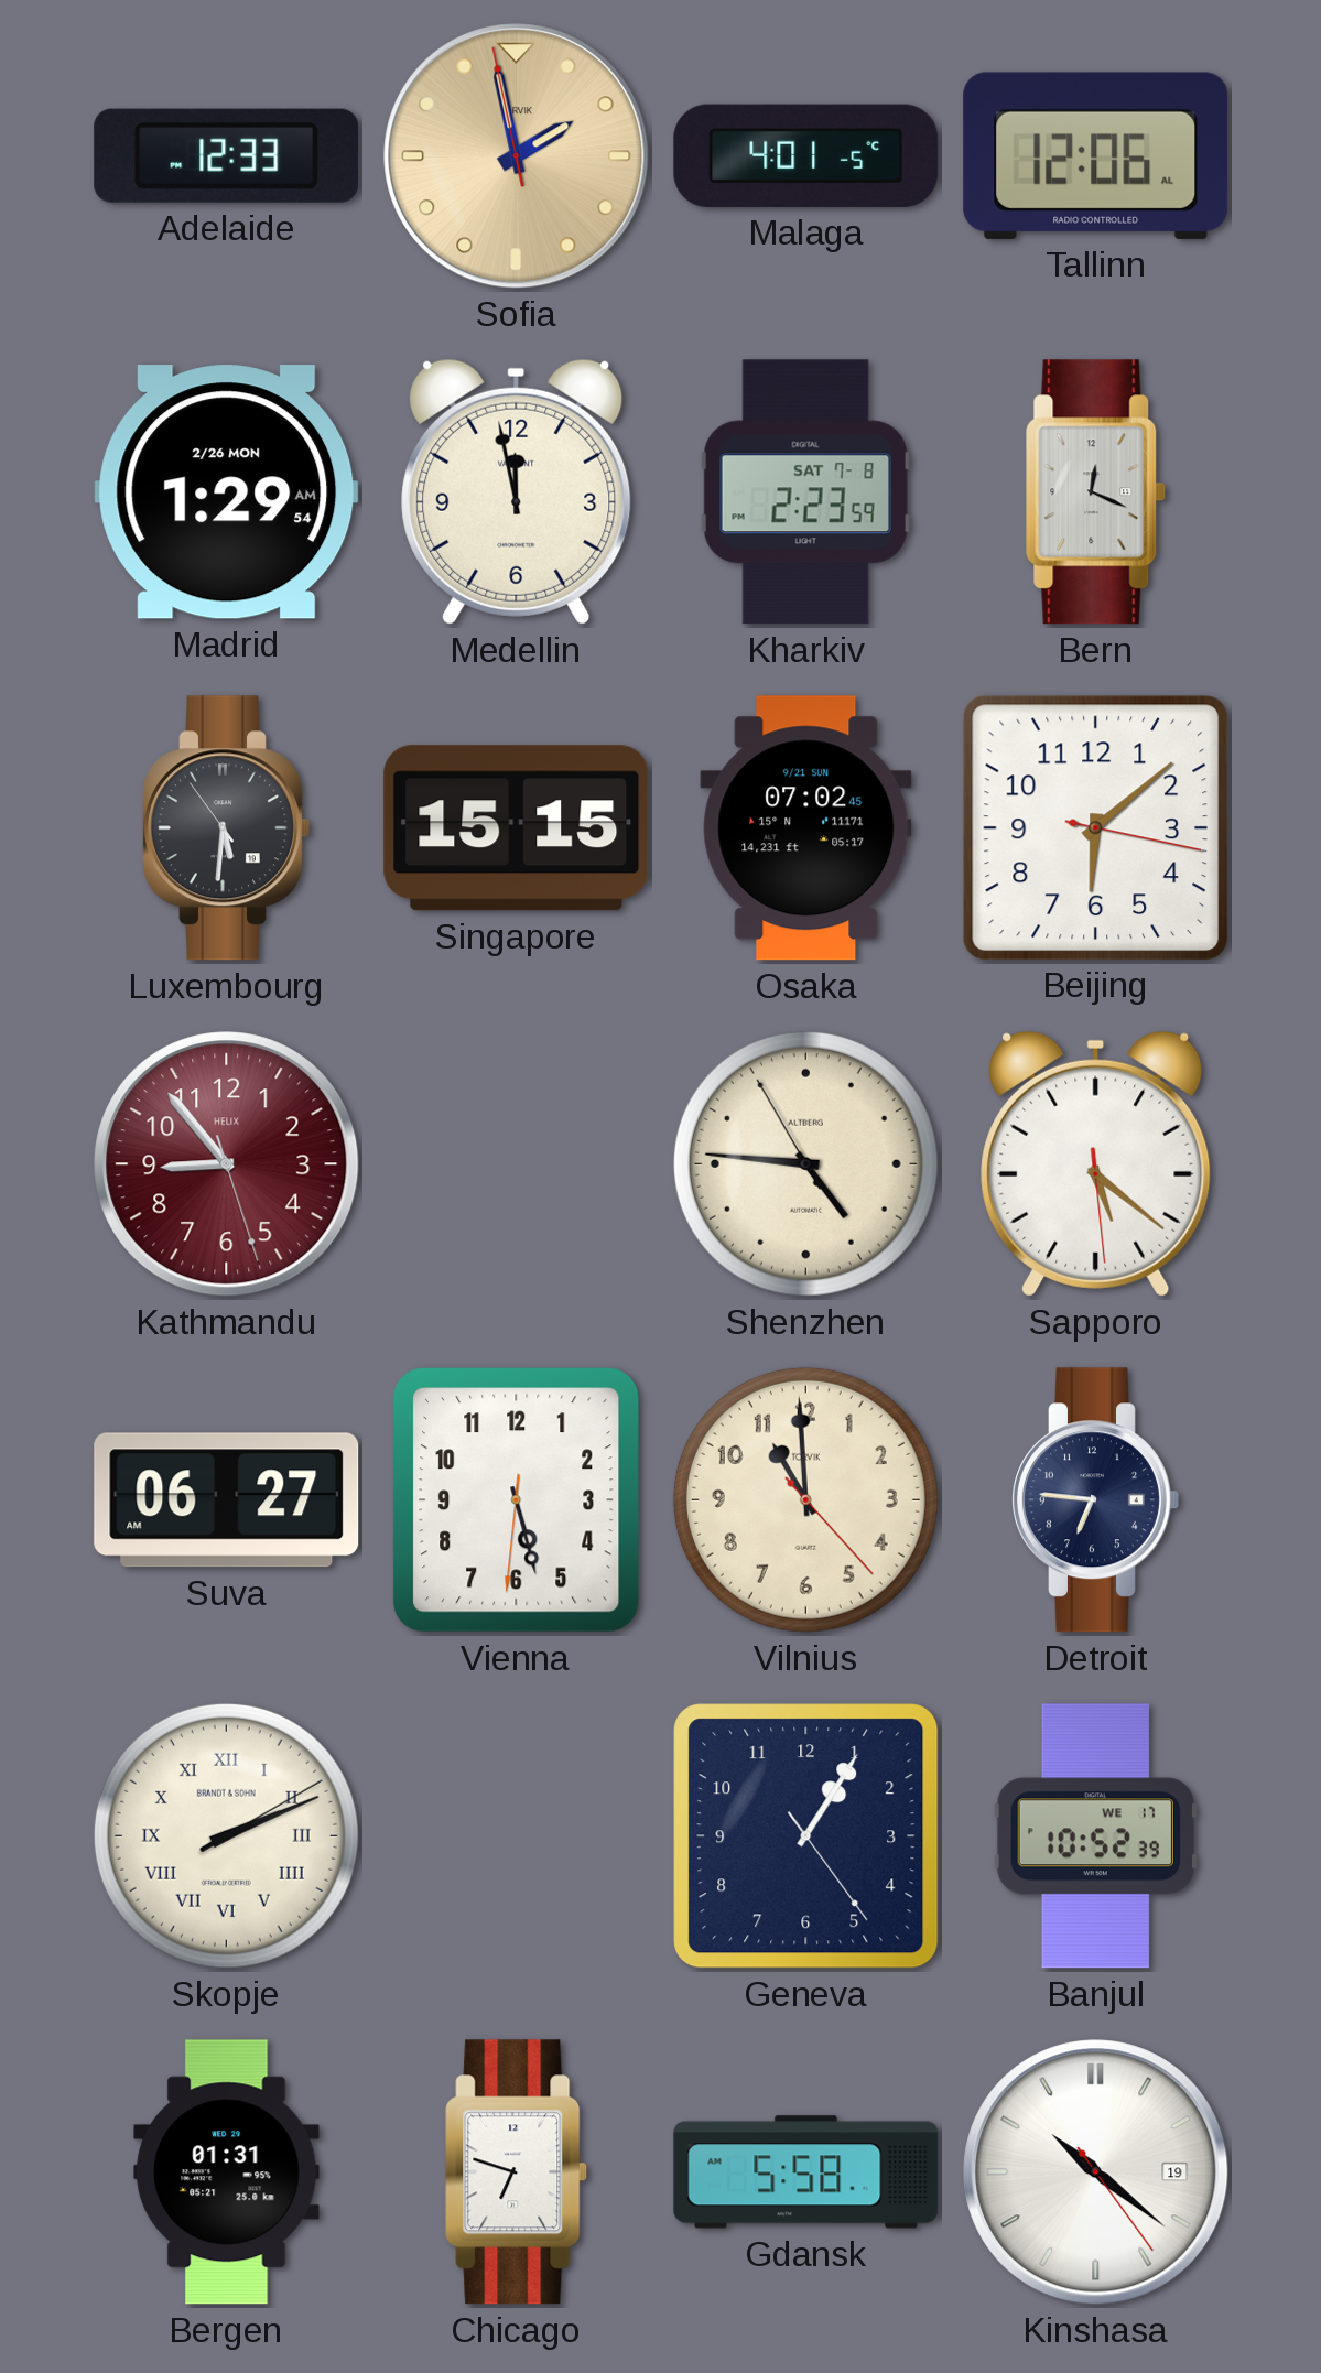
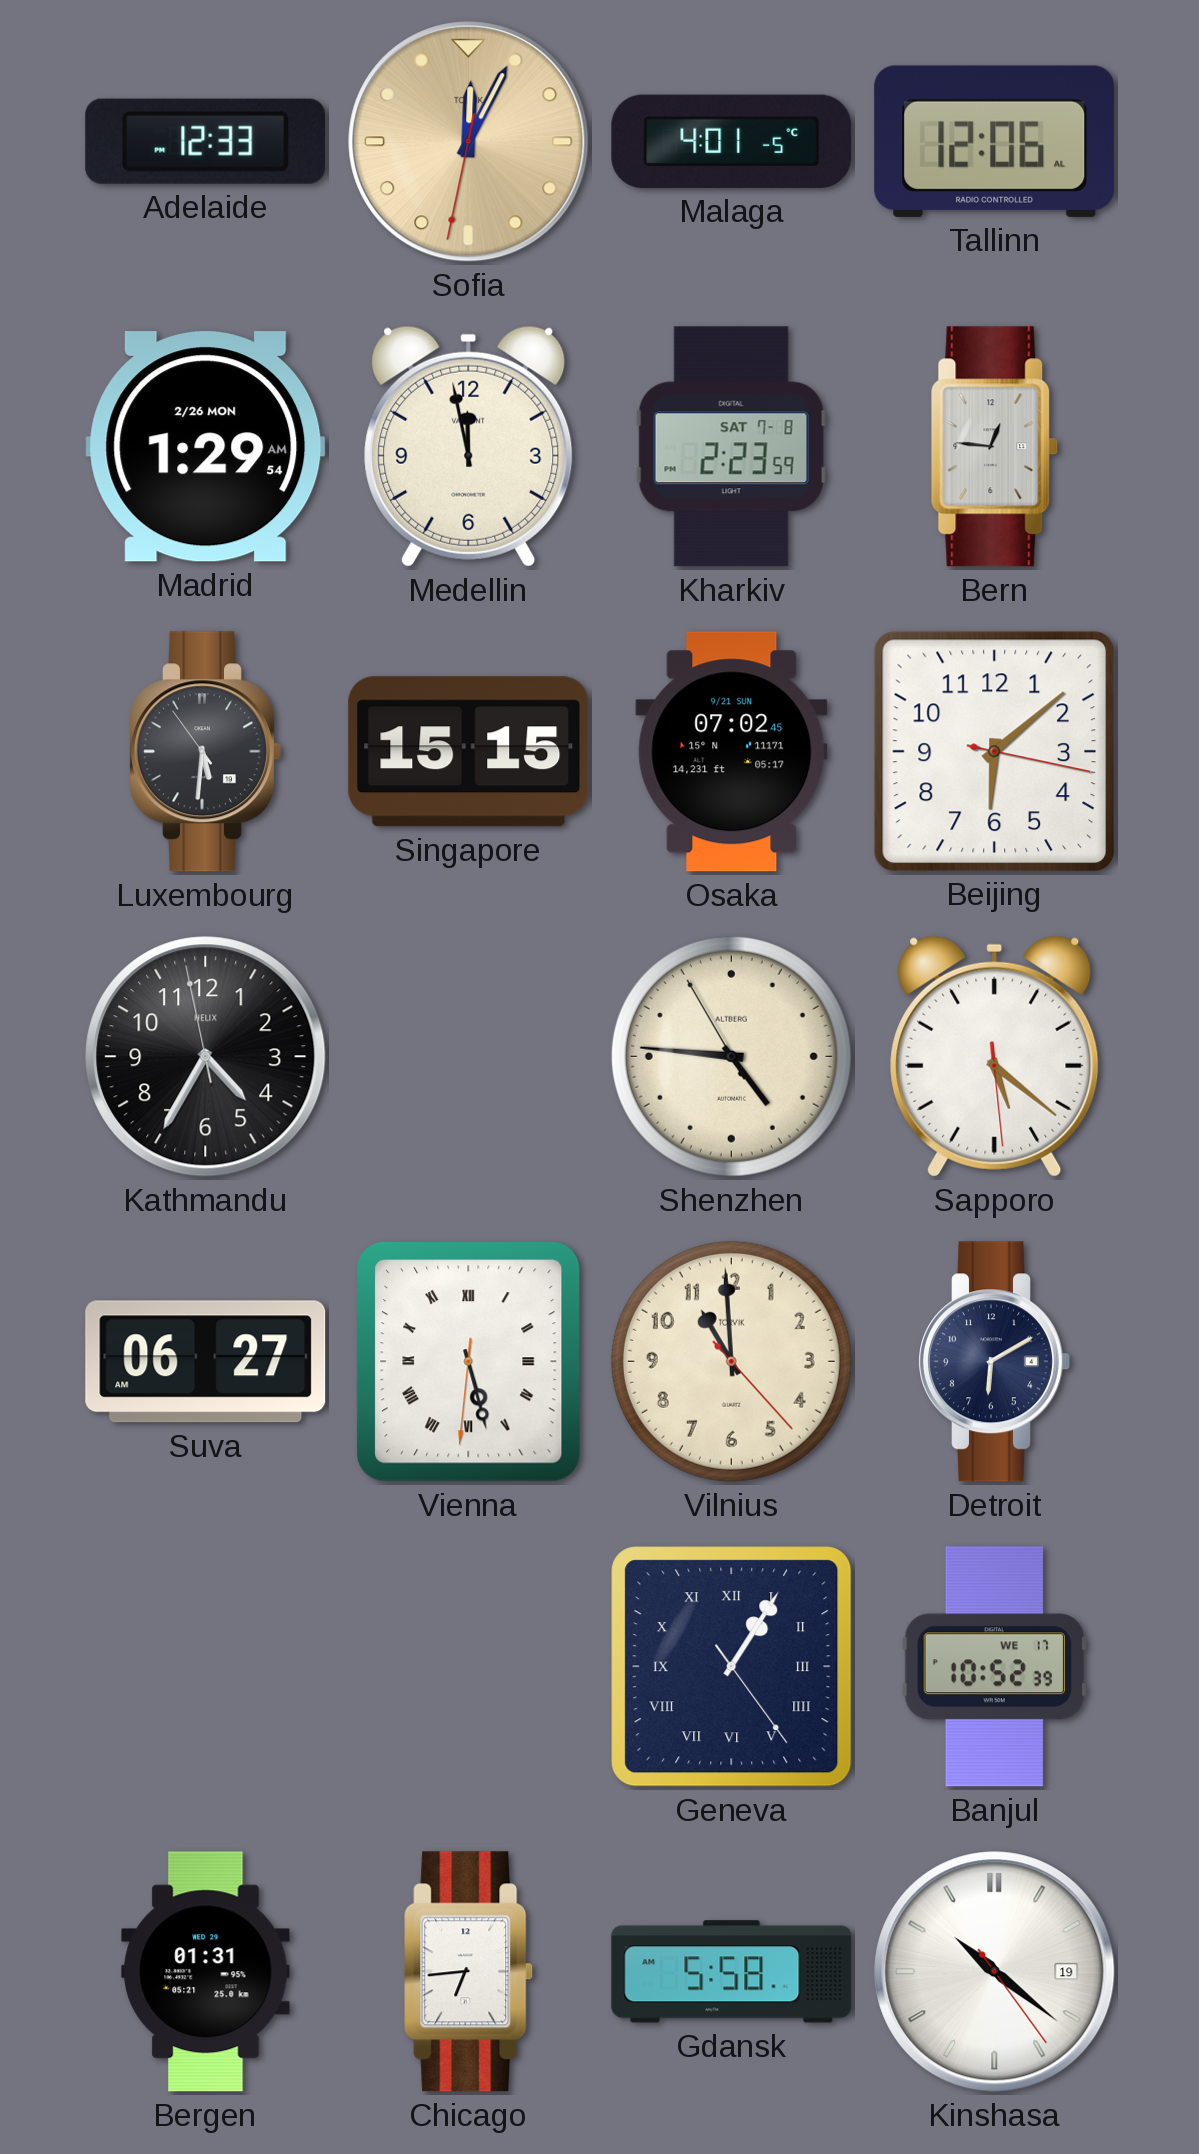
Sofia: 1:57 -> 12:04 (469, 142)
Bern: 12:19 -> 12:46 (995, 447)
Kathmandu: 8:53 -> 4:34 (206, 1057)
Kathmandu dial: burgundy -> black (206, 1057)
Vienna numerals: Arabic -> Roman (469, 1362)
Detroit: 6:46 -> 6:10 (994, 1362)
Skopje: 2:11 -> none (226, 1835)
Geneva numerals: Arabic -> Roman (732, 1667)
Chicago: 6:48 -> 6:44 (469, 1972)
